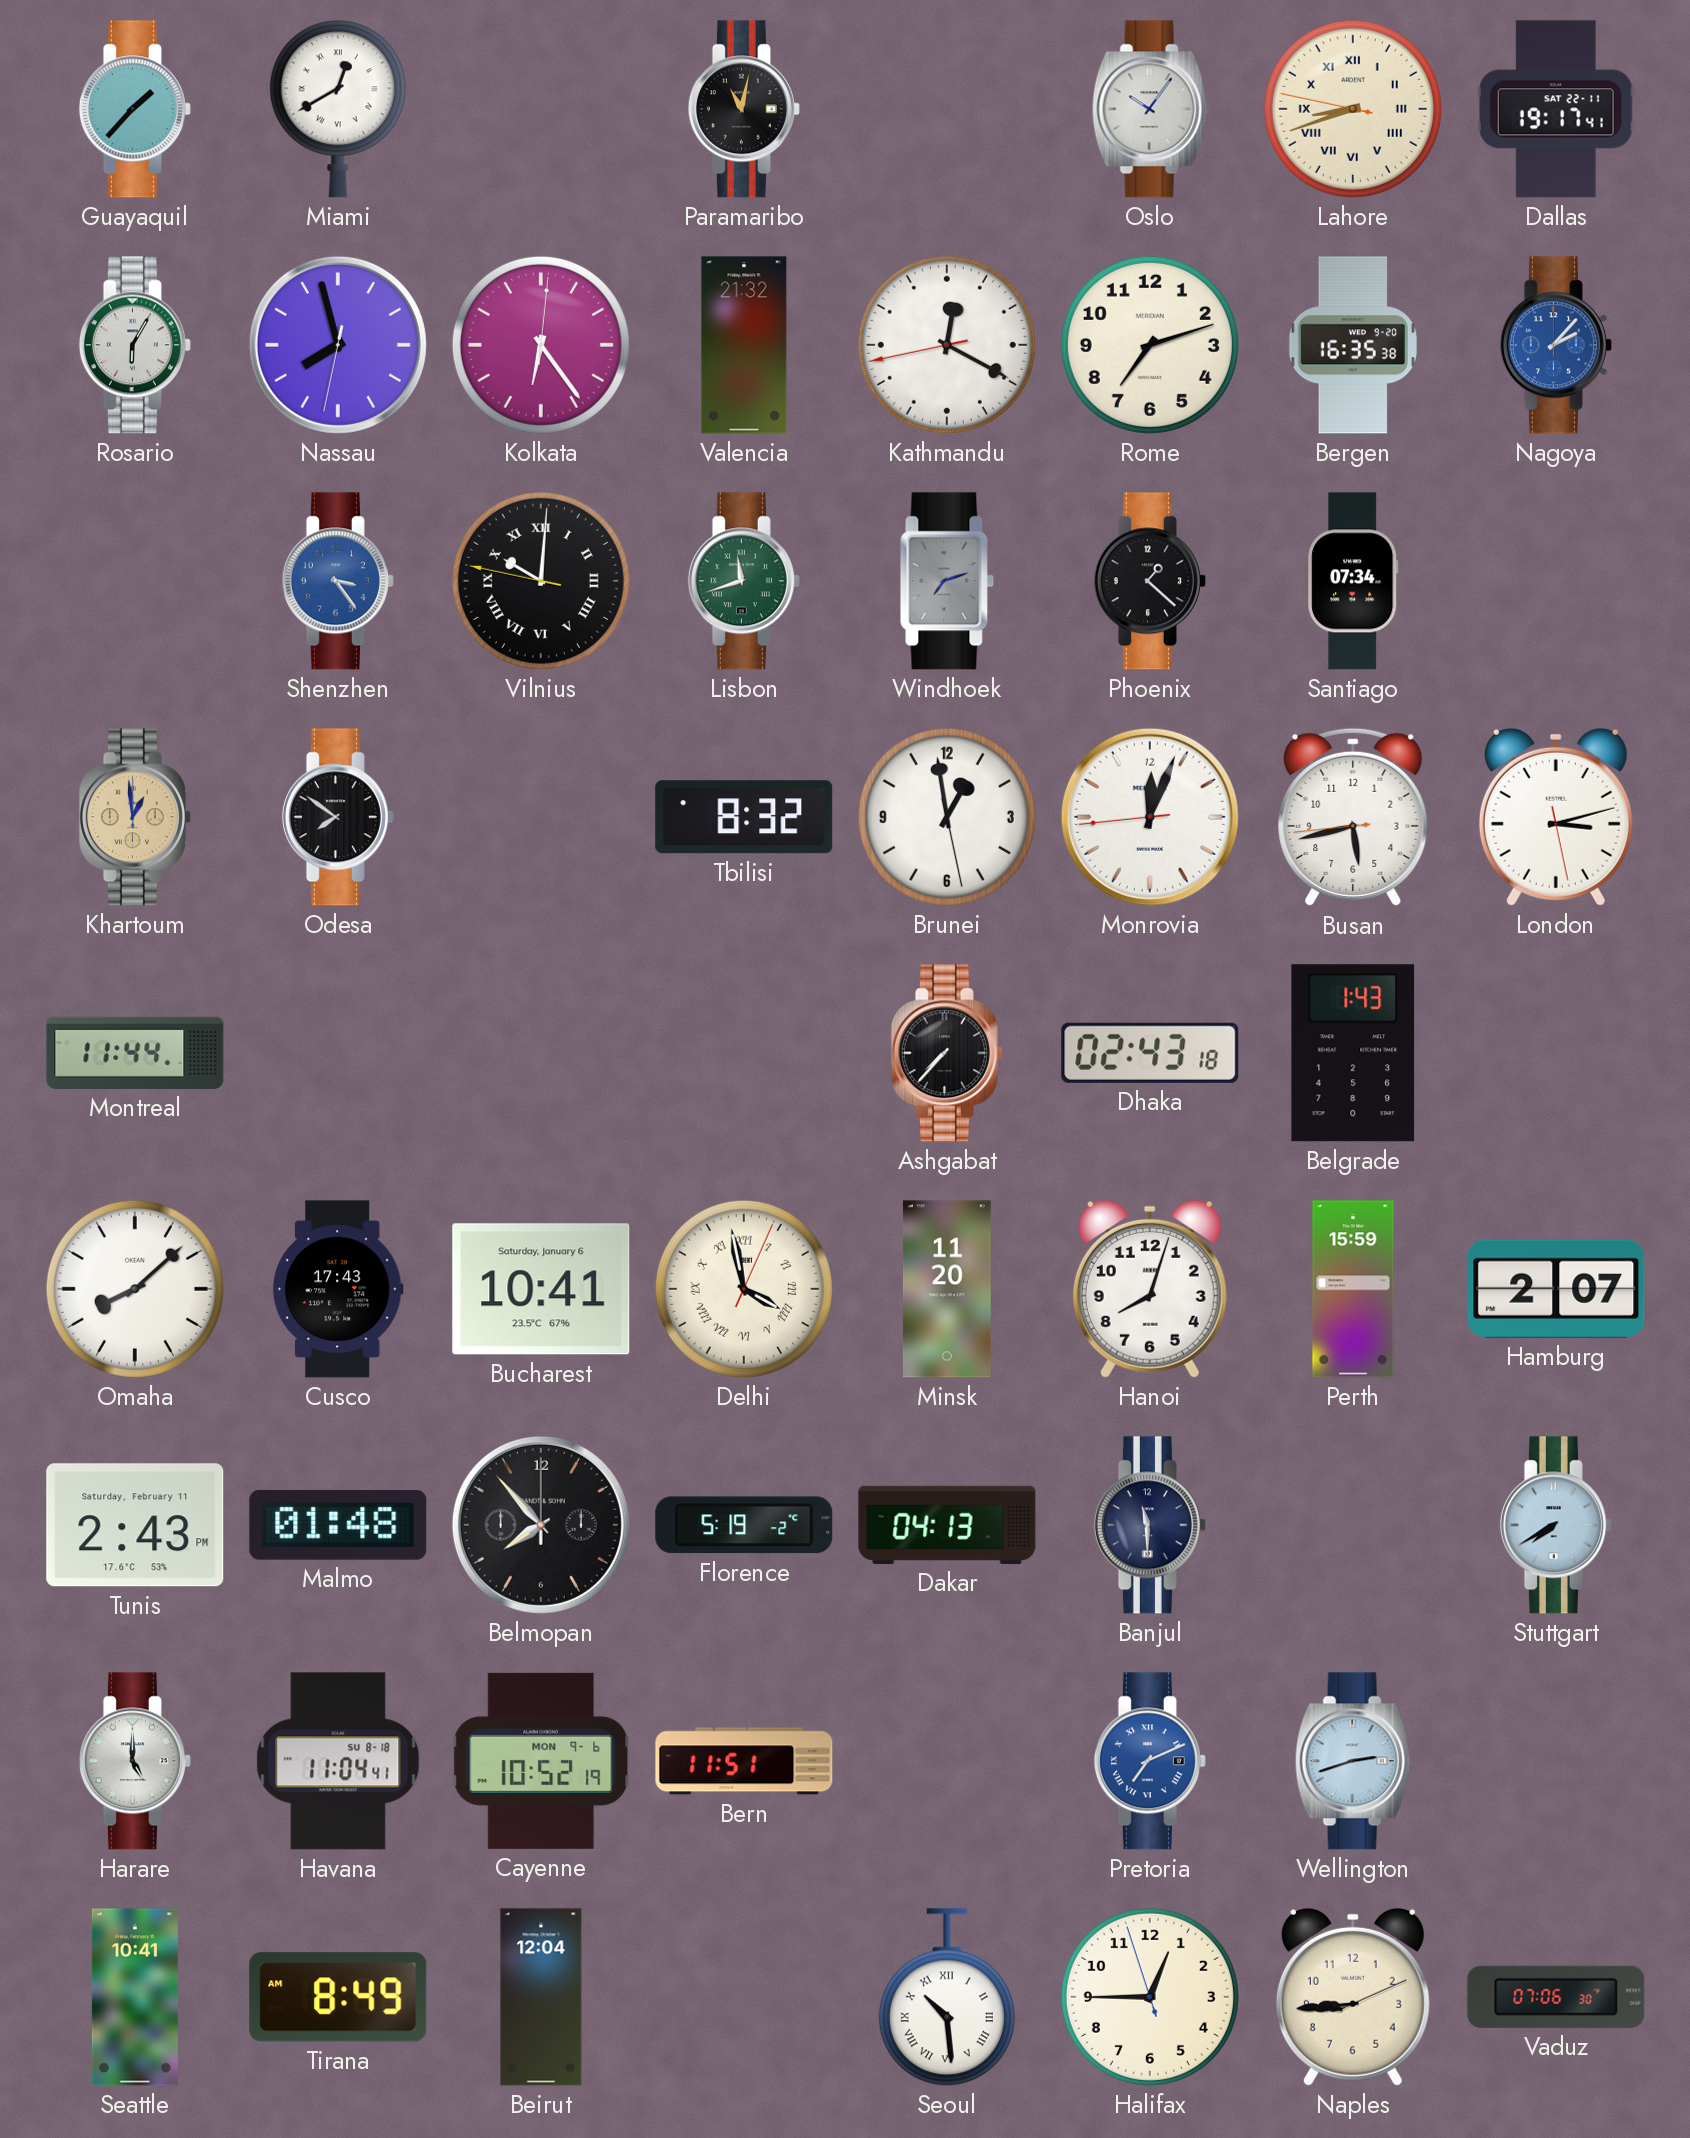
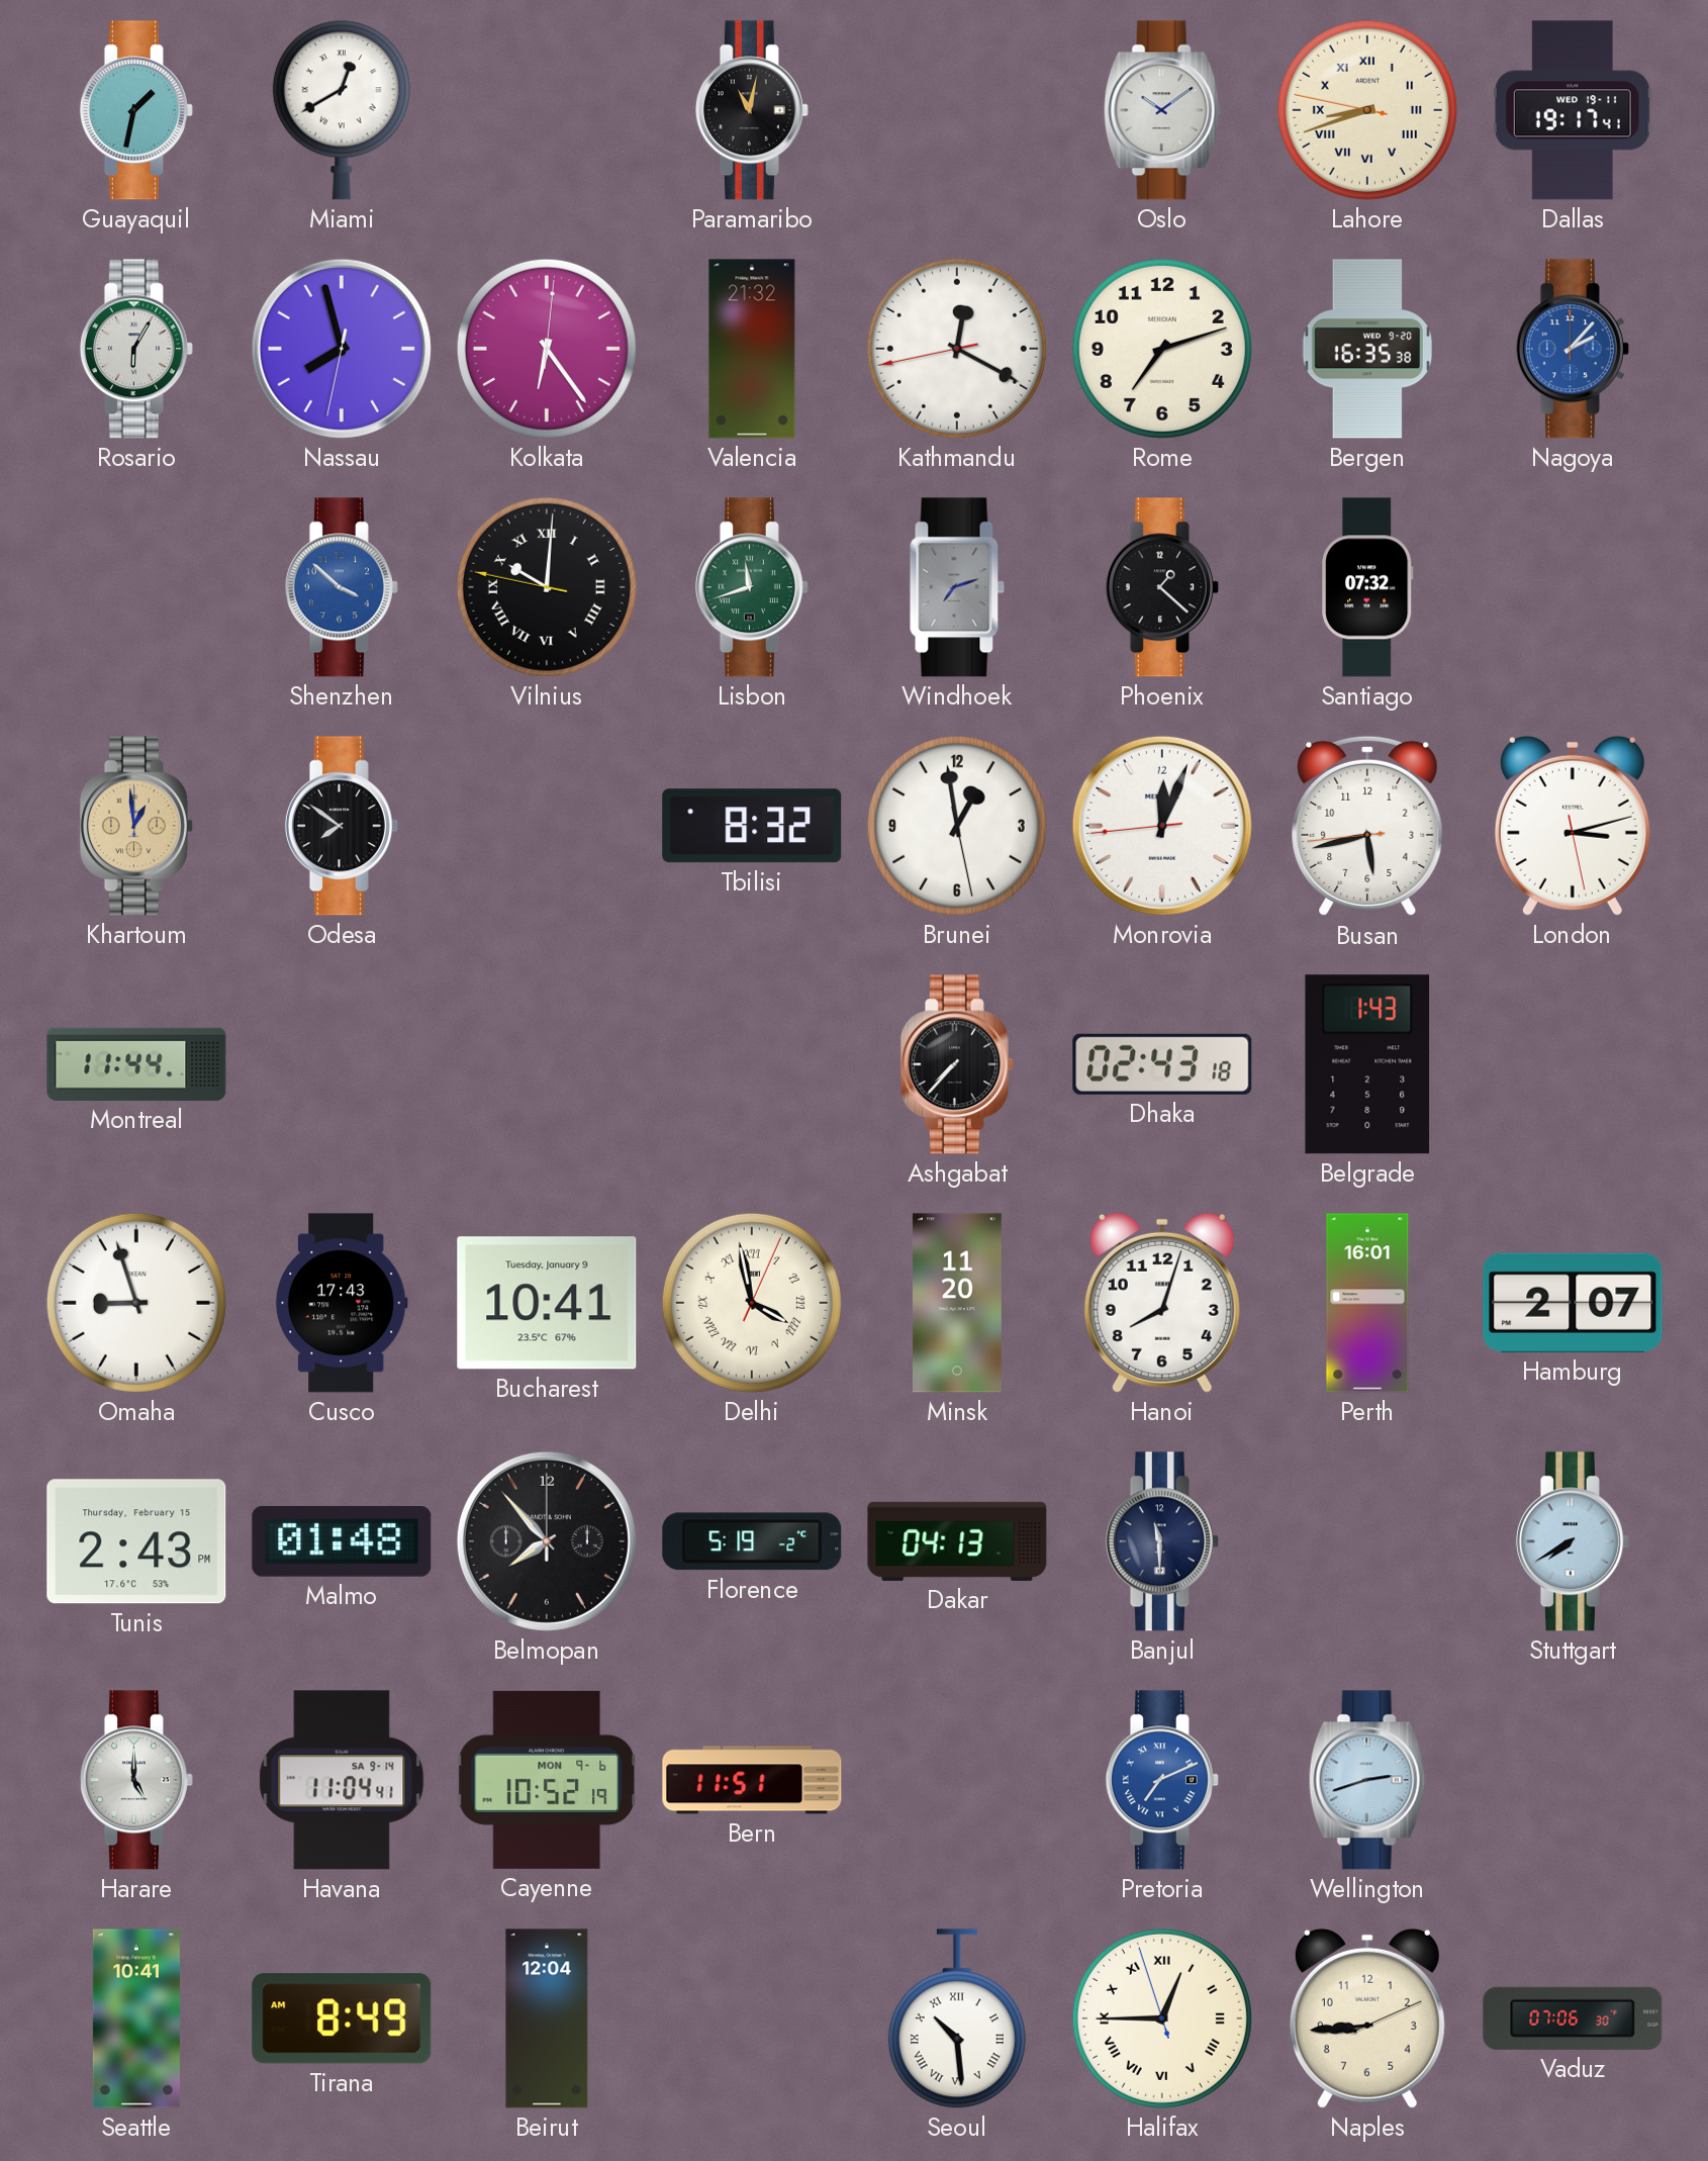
Guayaquil: 1:37 -> 1:32 (136, 110)
Oslo: 10:06 -> 10:09 (1162, 110)
Dallas date: SAT 22-11 -> WED 19-11 (1573, 110)
Shenzhen: 3:24 -> 3:52 (342, 587)
Santiago: 07:34 -> 07:32 (1367, 587)
Omaha: 8:08 -> 8:57 (136, 1303)
Bucharest date: Saturday, January 6 -> Tuesday, January 9 (547, 1303)
Perth: 15:59 -> 16:01 (1367, 1303)
Tunis date: Saturday, February 11 -> Thursday, February 15 (136, 1541)
Havana date: SU 8-18 -> SA 9-14 (342, 1780)
Halifax numerals: Arabic -> Roman (1162, 2018)
